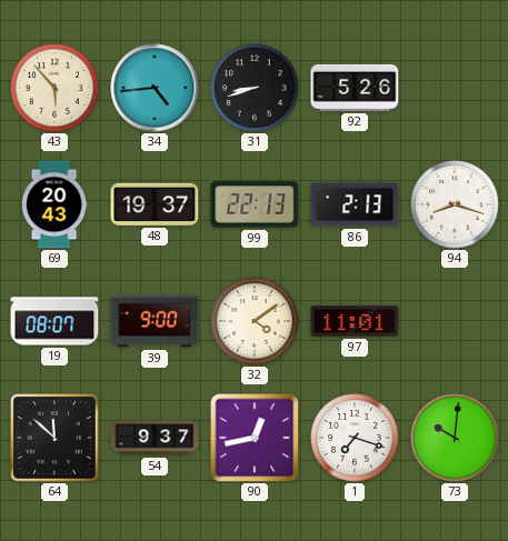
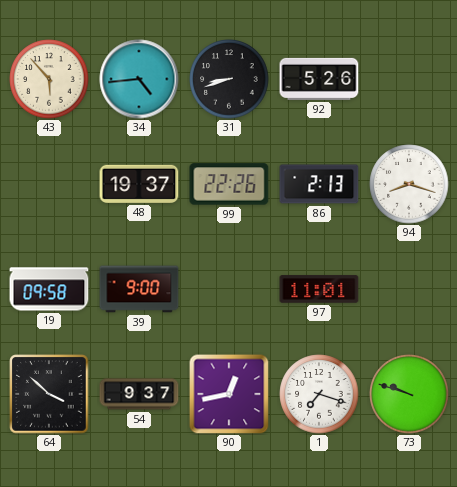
69: 20:43 -> none (54, 204)
99: 22:13 -> 22:26 (229, 184)
19: 08:07 -> 09:58 (49, 289)
32: 4:09 -> none (255, 321)
64: 11:52 -> 3:52 (49, 394)
73: 10:01 -> 9:48 (409, 394)
